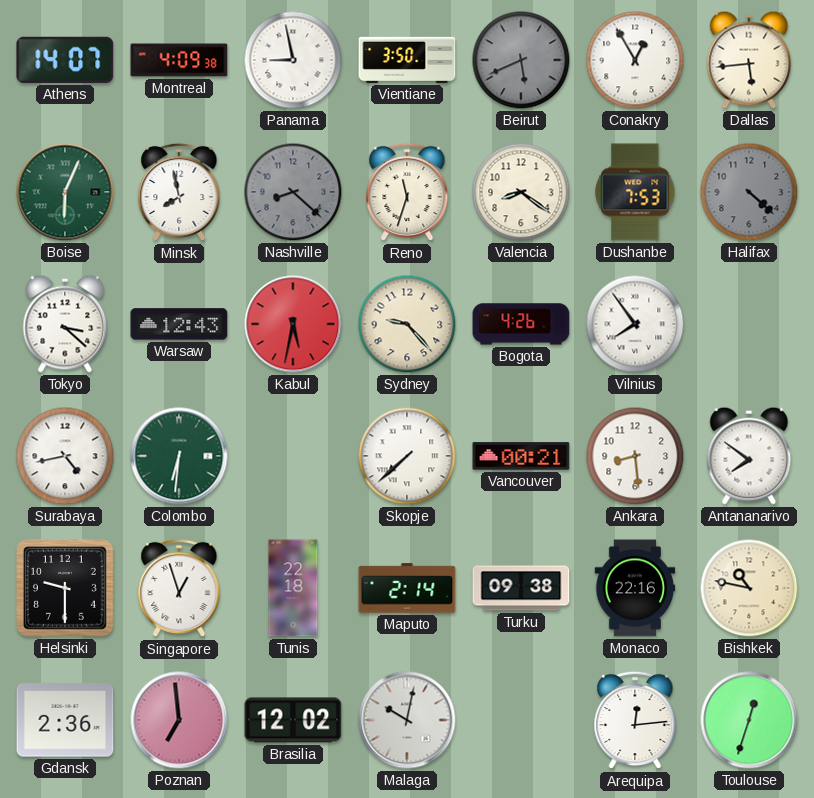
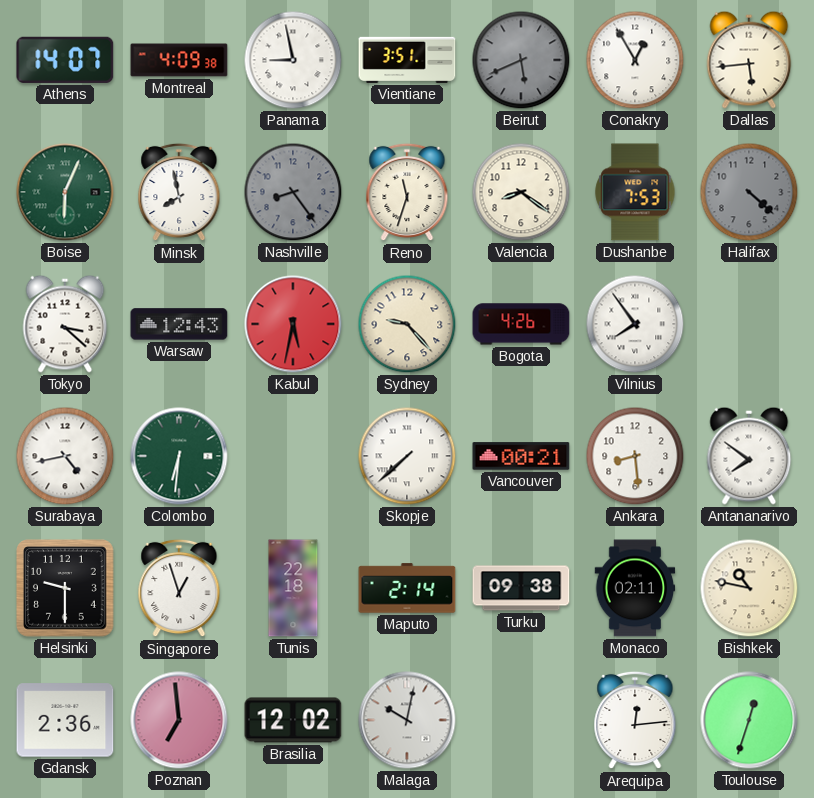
Vientiane: 3:50 -> 3:51 (407, 60)
Nashville: 8:22 -> 8:24 (293, 192)
Monaco: 22:16 -> 02:11 (635, 588)
